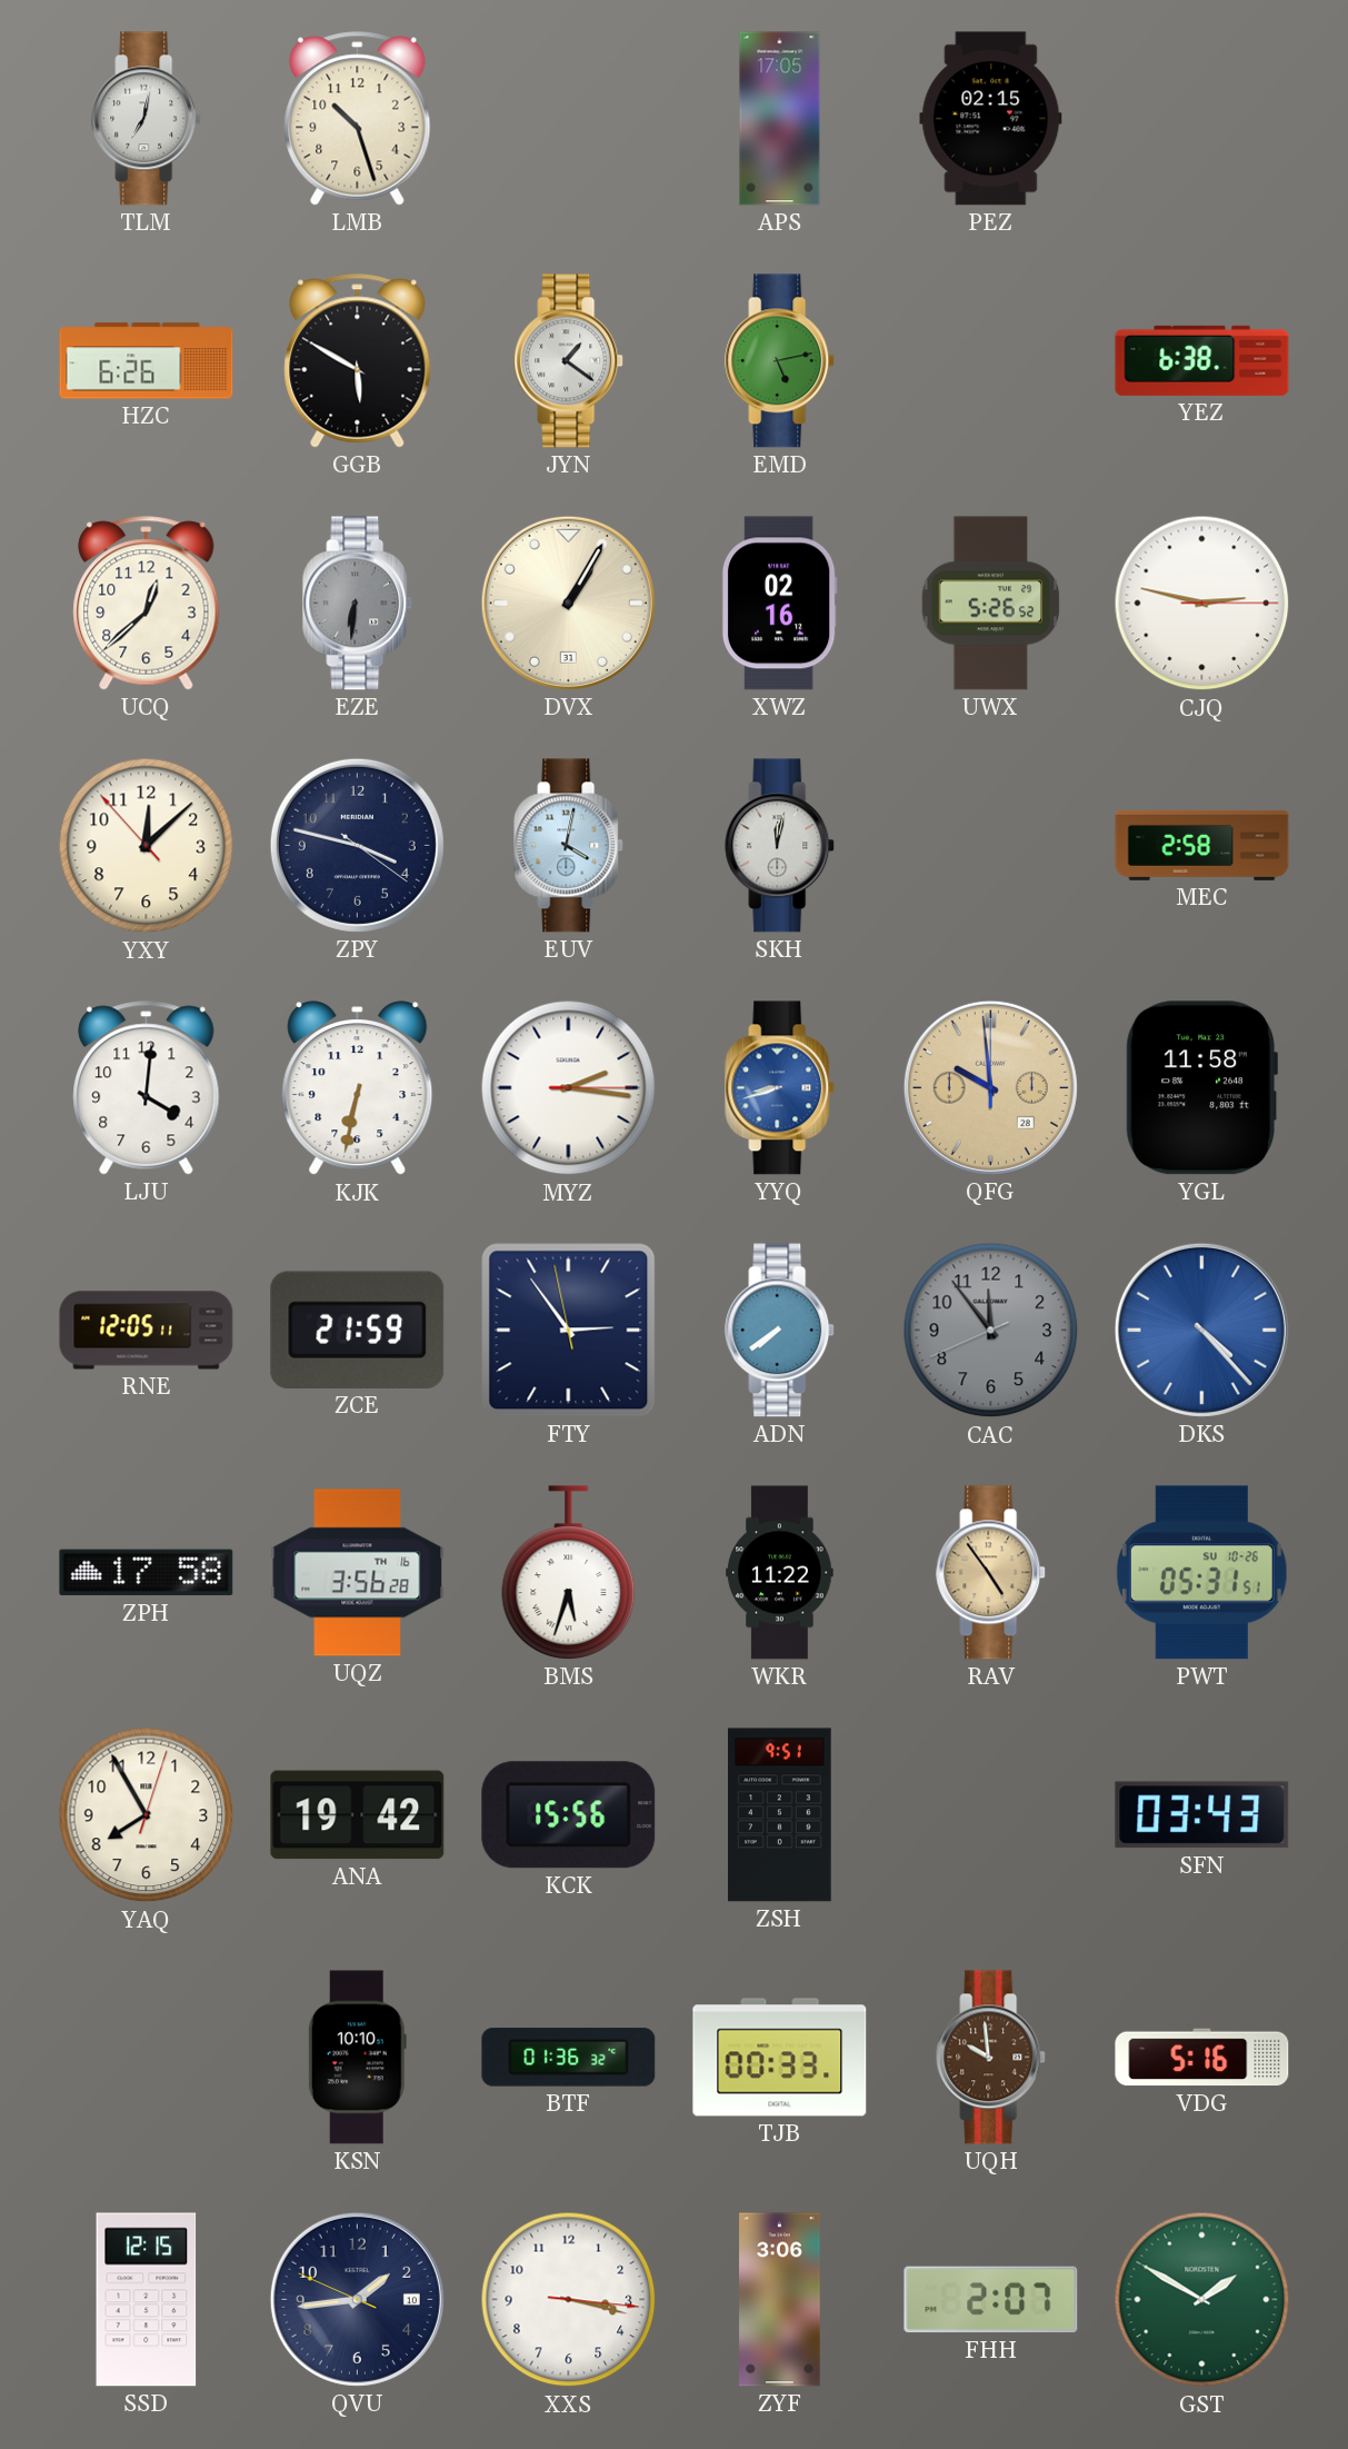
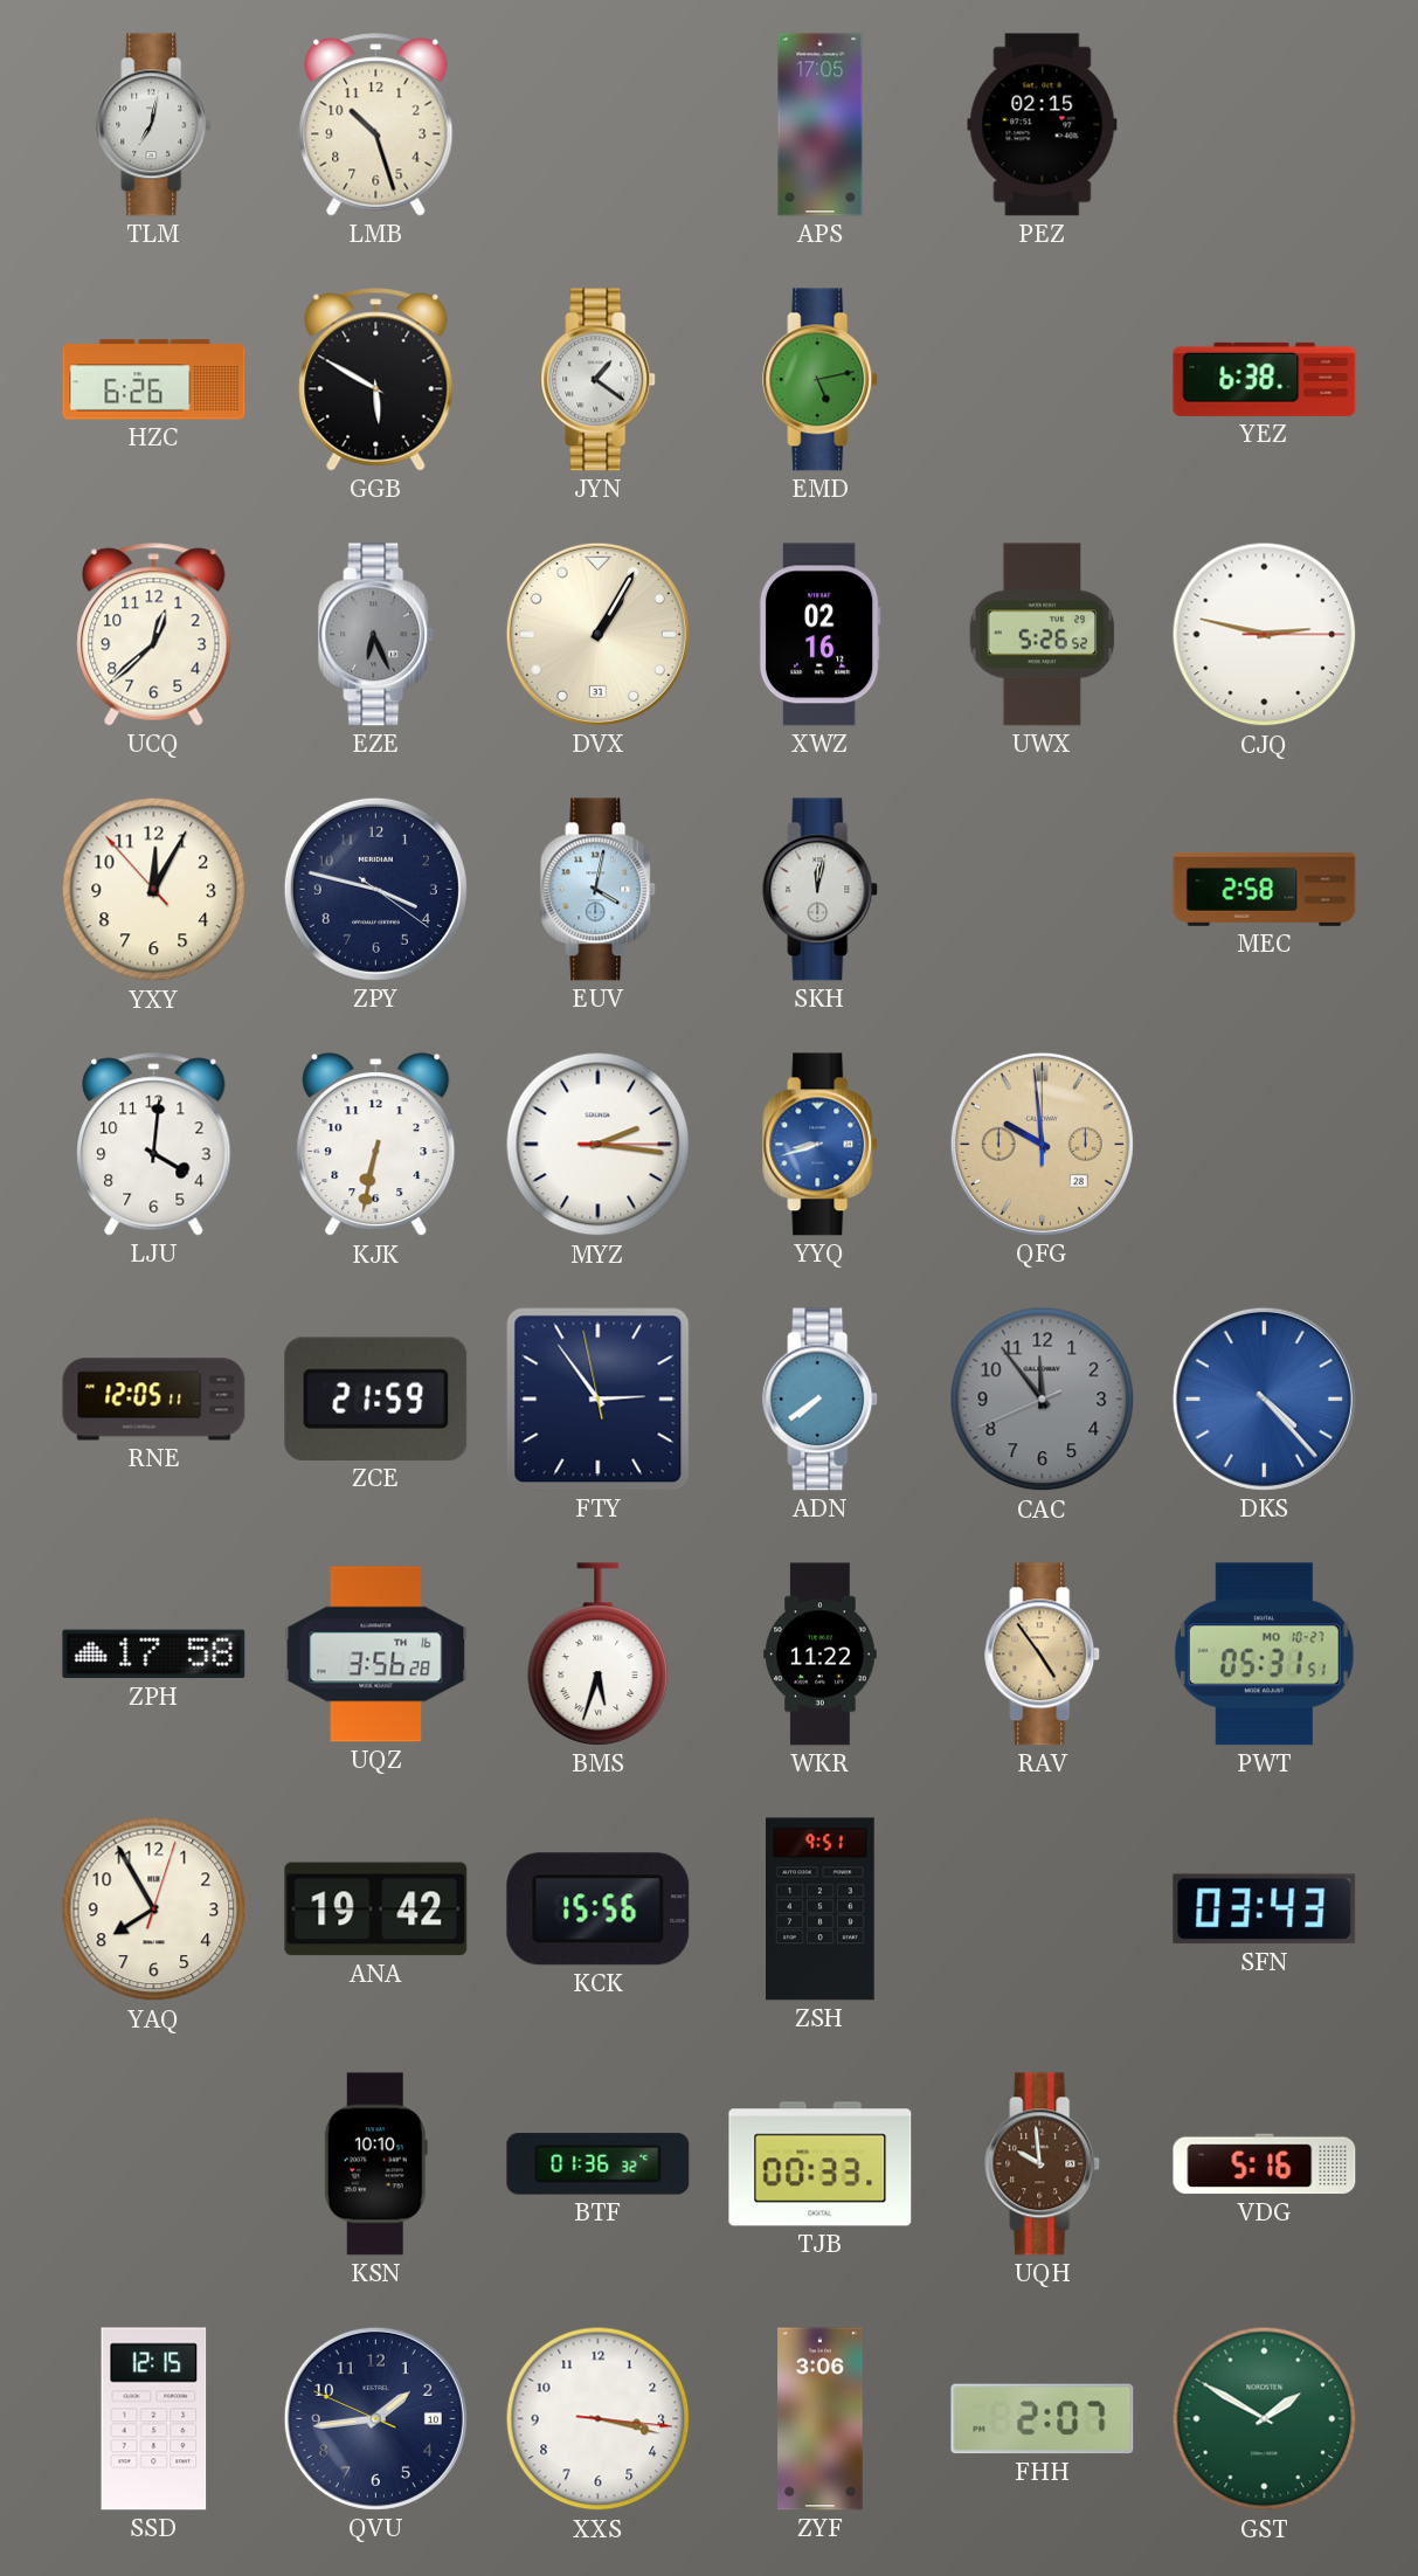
EZE: 6:31 -> 6:26 (376, 635)
YXY: 12:07 -> 12:04 (154, 890)
YGL: 11:58 -> none (1201, 1088)
PWT date: SU 10-26 -> MO 10-27 (1264, 1655)
